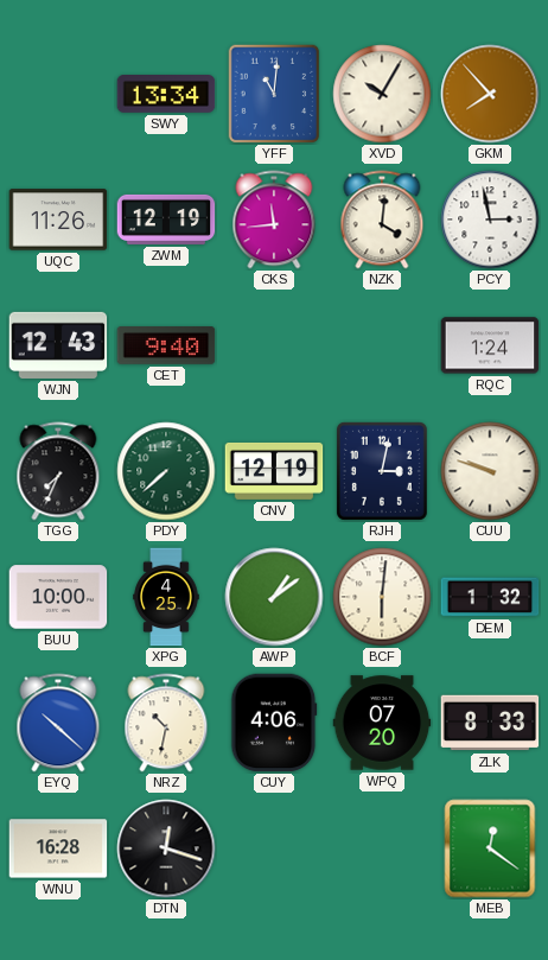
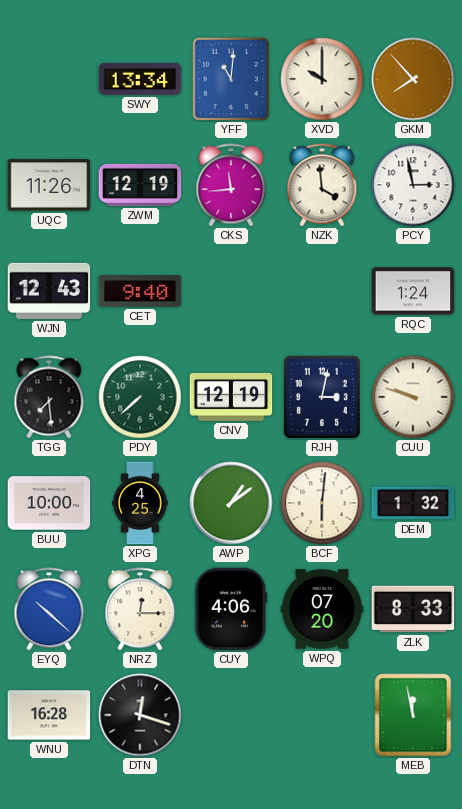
XVD: 10:05 -> 10:00 (322, 79)
NZK: 4:01 -> 3:59 (322, 185)
TGG: 7:34 -> 7:29 (49, 397)
NRZ: 10:32 -> 12:15 (140, 609)
MEB: 12:21 -> 11:58 (413, 715)
